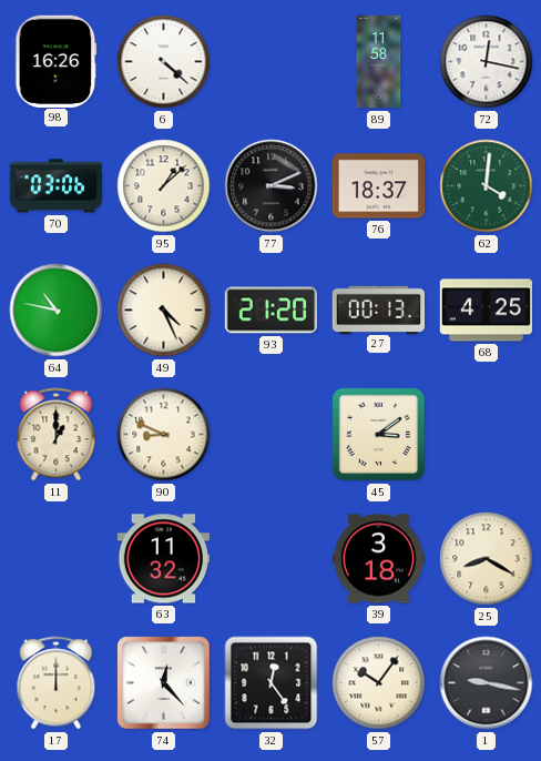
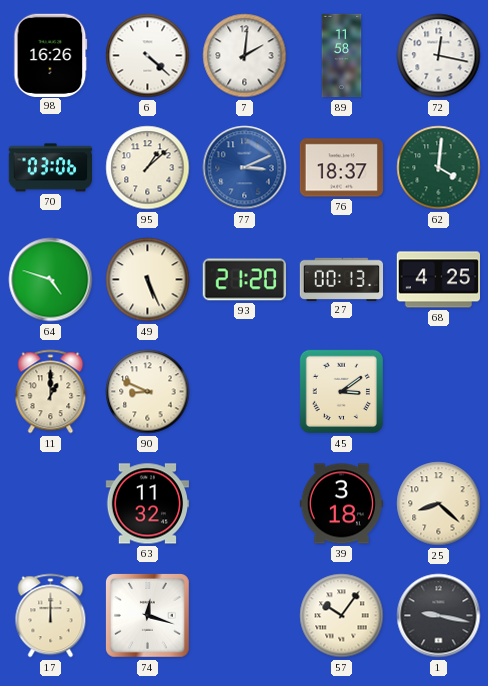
7: none -> 2:01 (245, 56)
77 dial: black -> blue (245, 168)
64: 10:47 -> 4:48 (51, 280)
49: 4:26 -> 5:26 (148, 280)
25: 8:20 -> 8:22 (439, 504)
74: 12:23 -> 12:18 (148, 616)
32: 12:24 -> none (272, 683)
